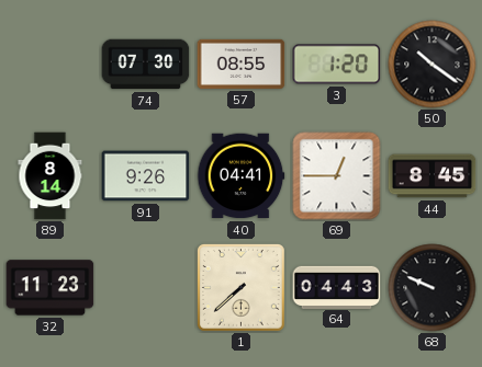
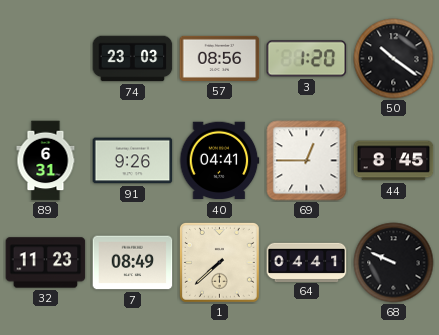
74: 07:30 -> 23:03 (133, 59)
57: 08:55 -> 08:56 (220, 58)
89: 8:14 -> 6:31 (46, 161)
7: none -> 08:49 (133, 263)
64: 04:43 -> 04:41 (307, 262)
